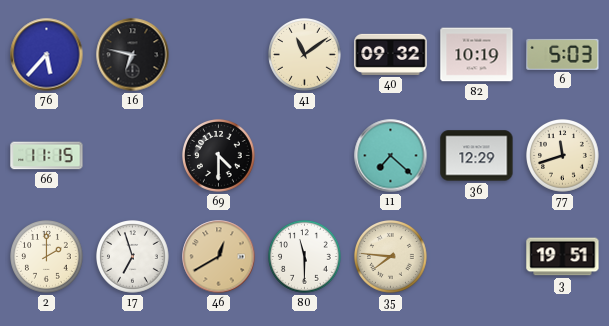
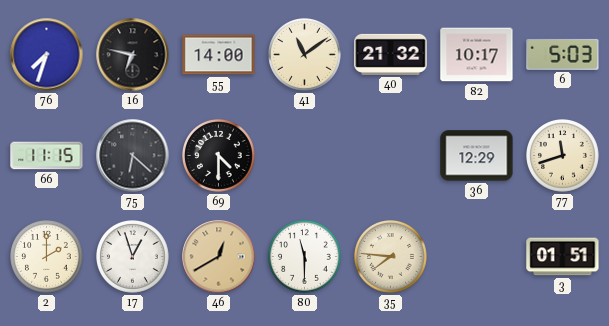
76: 5:37 -> 7:33 (47, 55)
55: none -> 14:00 (219, 55)
40: 09:32 -> 21:32 (391, 54)
82: 10:19 -> 10:17 (477, 55)
75: none -> 6:22 (133, 156)
11: 7:22 -> none (391, 156)
17: 6:57 -> 12:57 (133, 257)
3: 19:51 -> 01:51 (563, 257)
